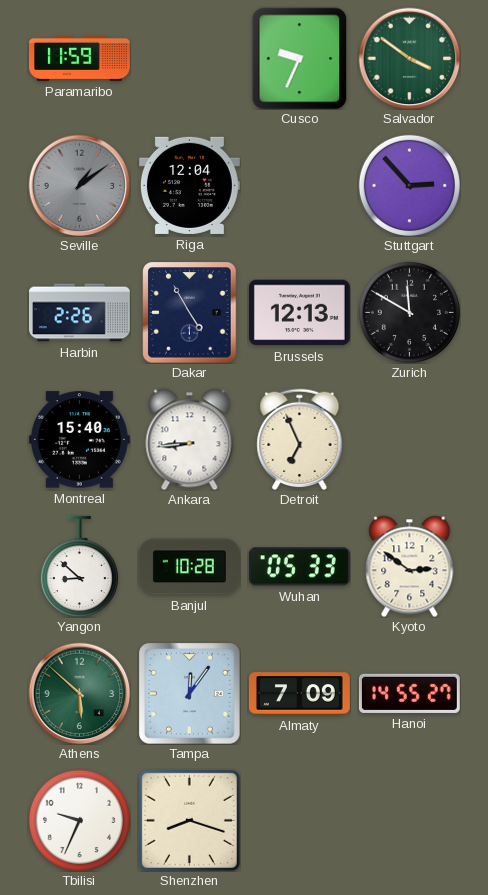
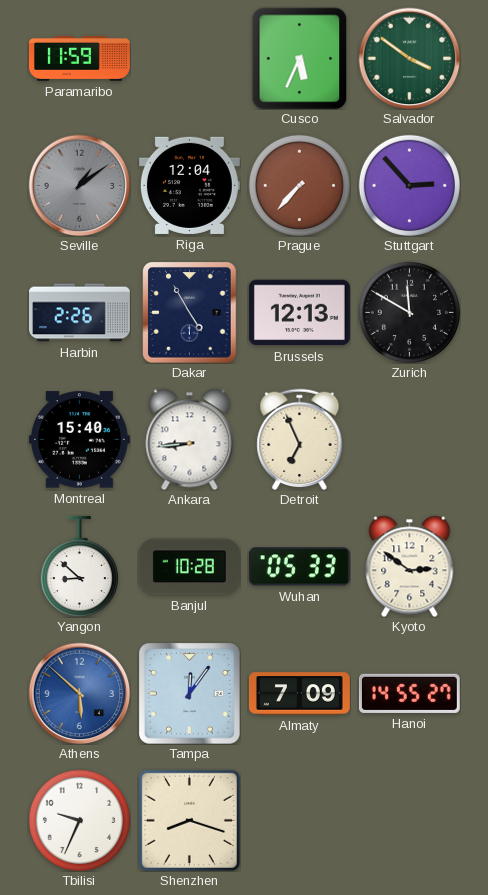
Cusco: 9:34 -> 5:34 (300, 58)
Prague: none -> 7:37 (299, 185)
Athens dial: green -> blue (79, 693)
